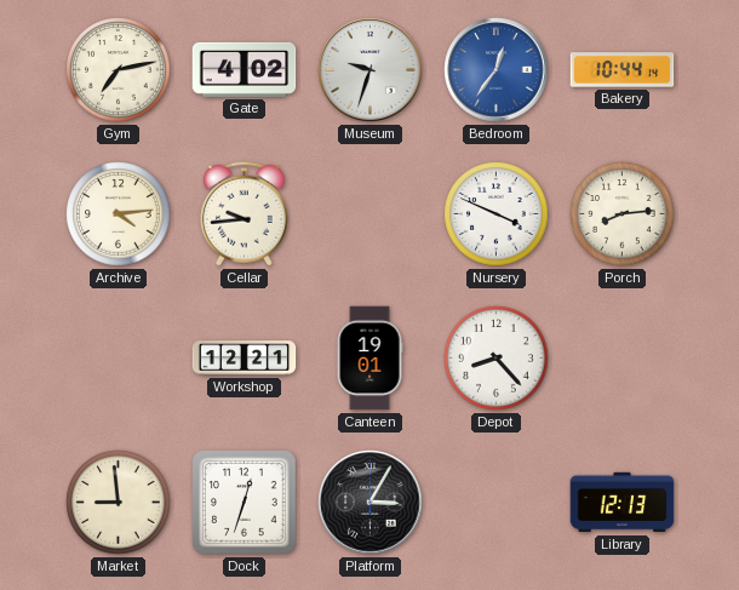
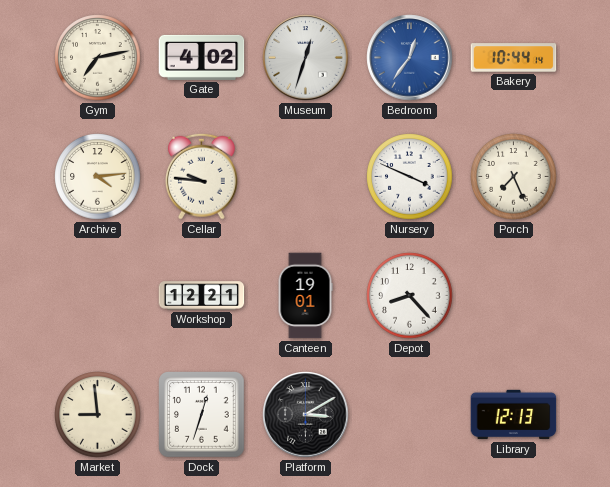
Museum: 9:33 -> 12:33 (306, 58)
Cellar: 9:44 -> 9:46 (201, 176)
Porch: 8:14 -> 7:26 (514, 177)
Platform: 3:05 -> 3:10 (306, 415)
